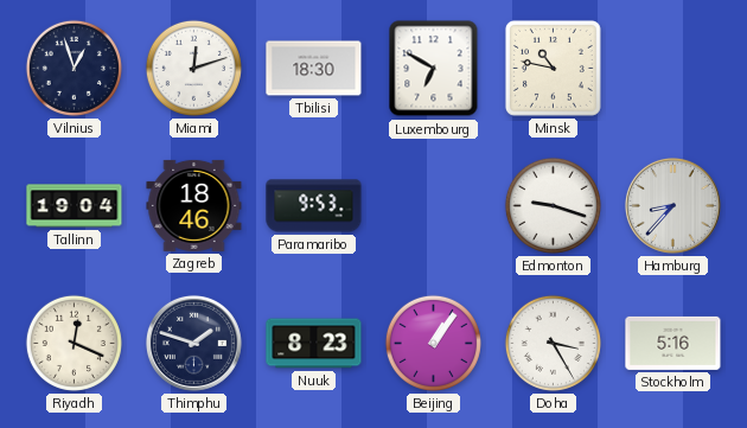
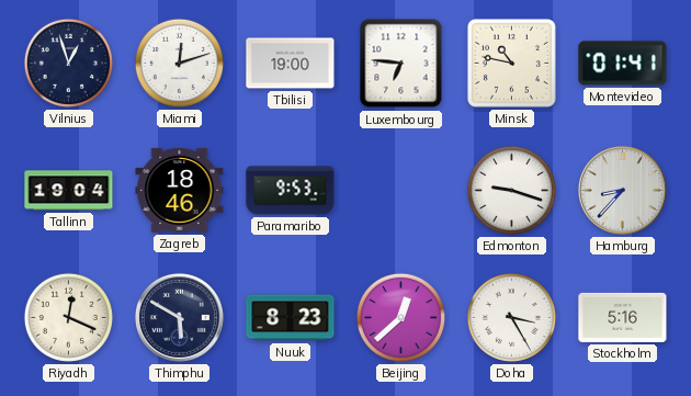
Tbilisi: 18:30 -> 19:00 (291, 64)
Luxembourg: 6:50 -> 6:46 (401, 64)
Montevideo: none -> 01:41 (623, 64)
Thimphu: 1:48 -> 5:50 (179, 317)
Beijing: 1:06 -> 12:38 (400, 317)
